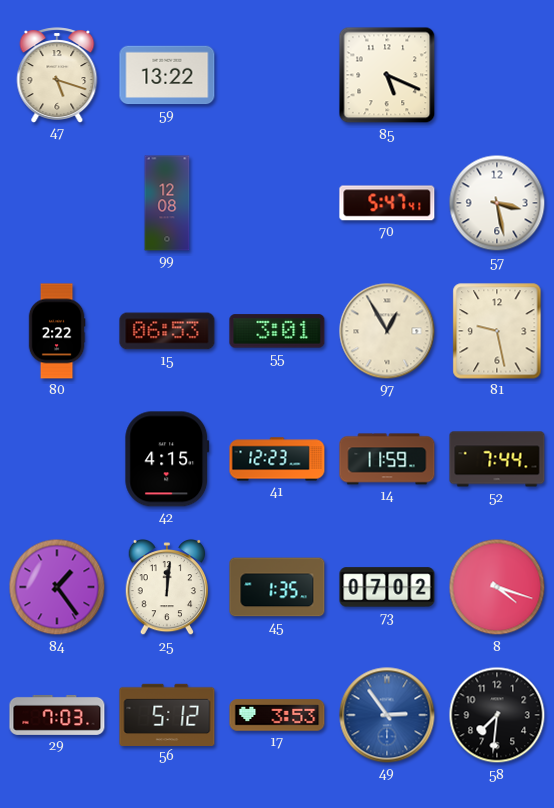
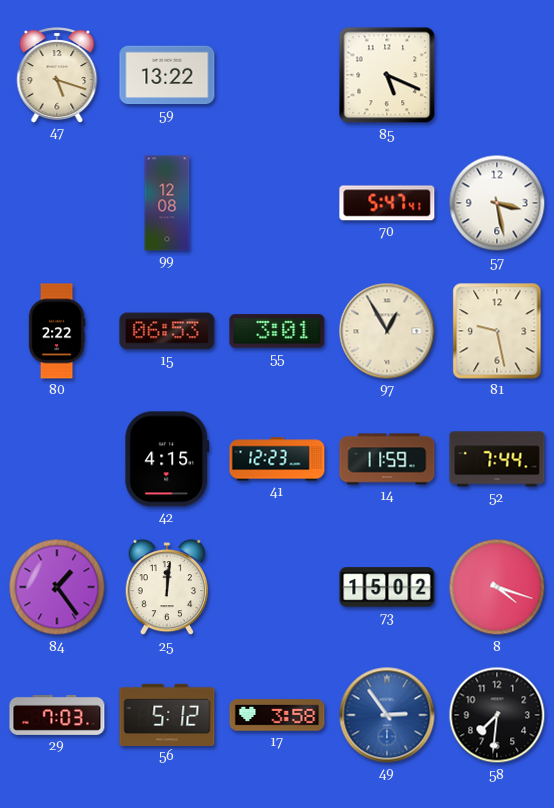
45: 1:35 -> none (277, 587)
73: 07:02 -> 15:02 (387, 587)
17: 3:53 -> 3:58 (277, 715)
